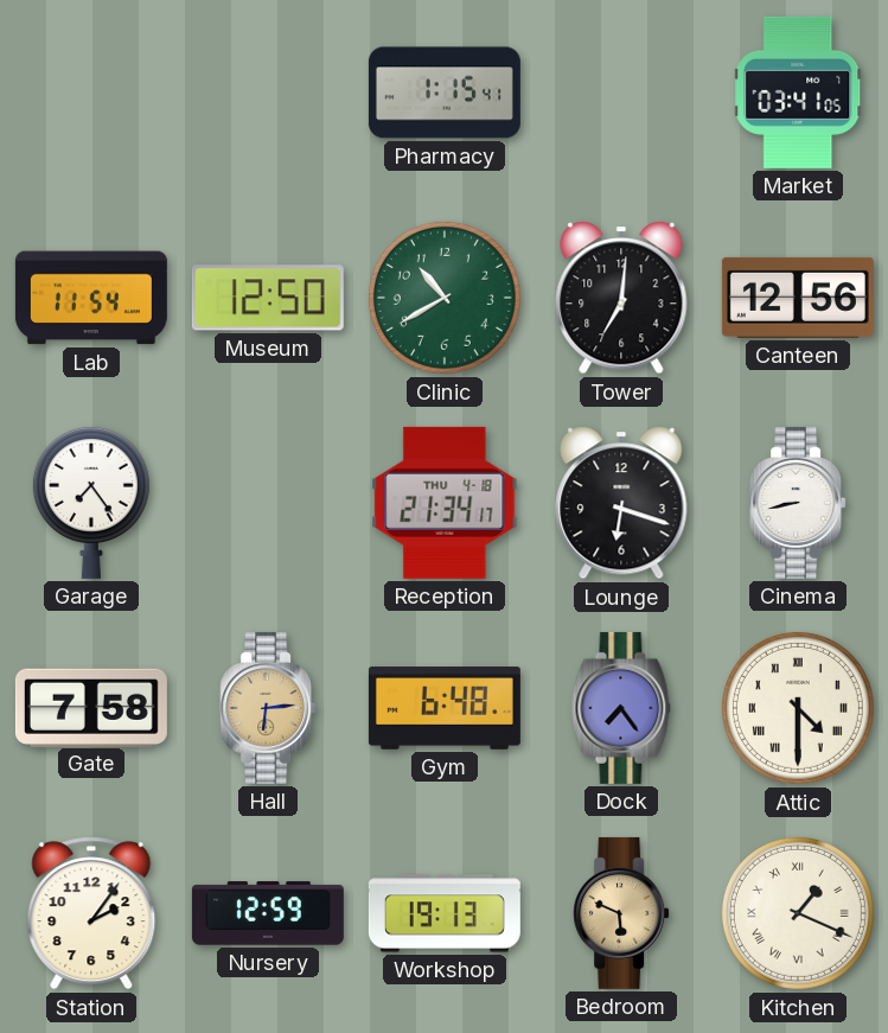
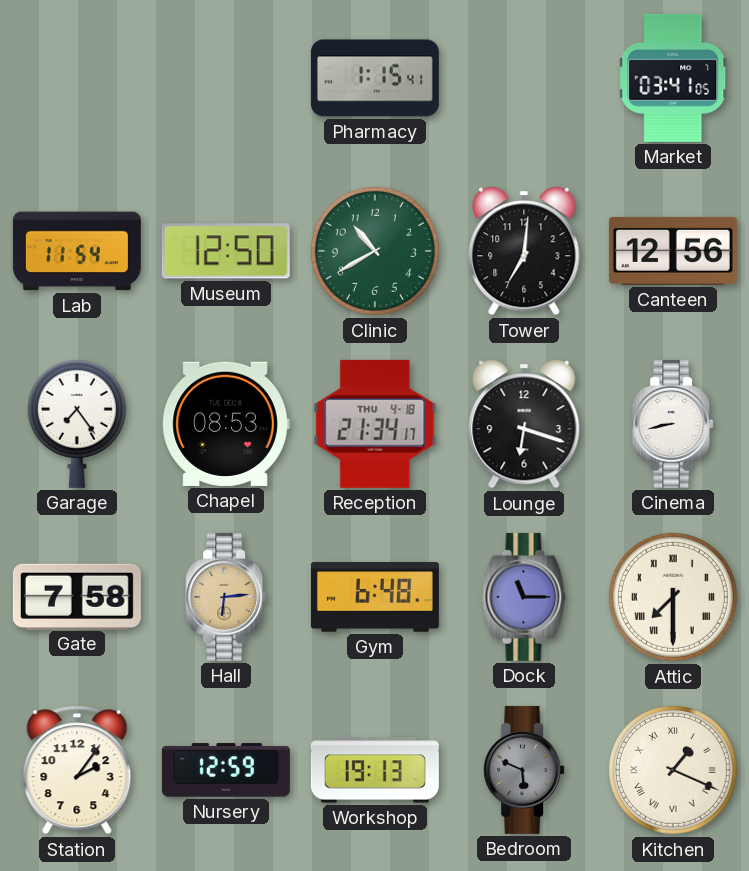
Chapel: none -> 08:53 (226, 424)
Dock: 7:24 -> 11:15 (524, 597)
Attic: 4:30 -> 7:30 (673, 597)
Bedroom dial: champagne -> grey (524, 770)
